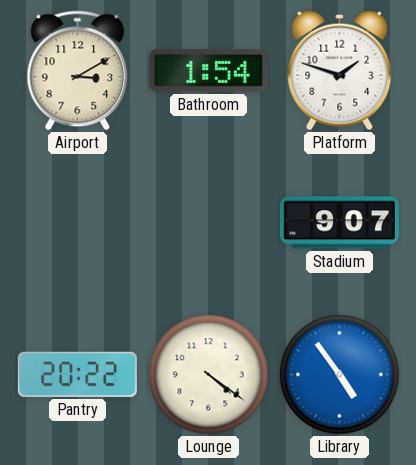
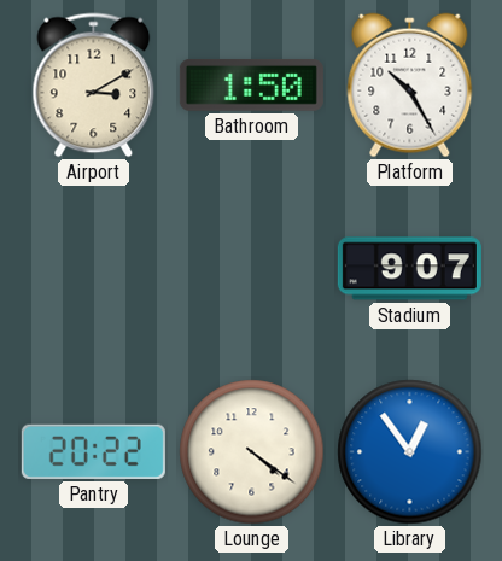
Bathroom: 1:54 -> 1:50 (251, 84)
Platform: 1:48 -> 10:25 (410, 86)
Library: 4:54 -> 12:54 (410, 452)
